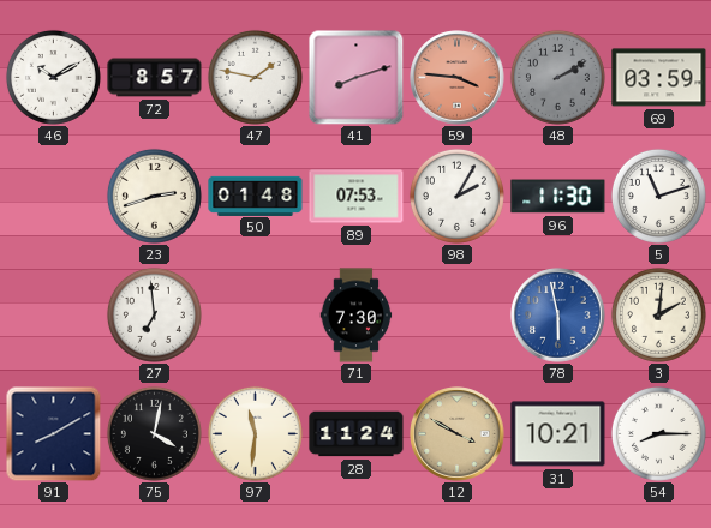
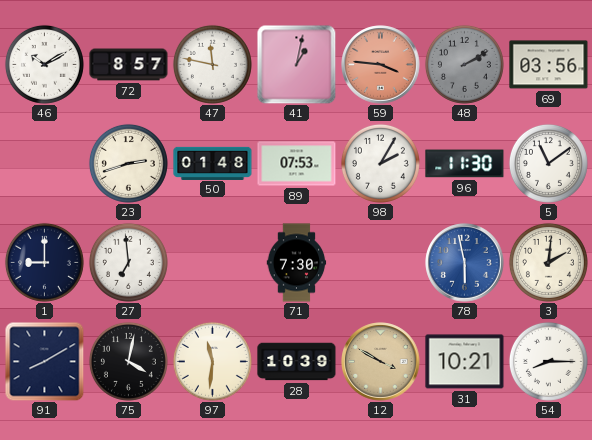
47: 1:47 -> 11:47 (212, 64)
41: 8:12 -> 1:02 (296, 64)
69: 03:59 -> 03:56 (549, 65)
5: 11:12 -> 11:09 (548, 163)
1: none -> 9:00 (44, 262)
28: 11:24 -> 10:39 (297, 362)
